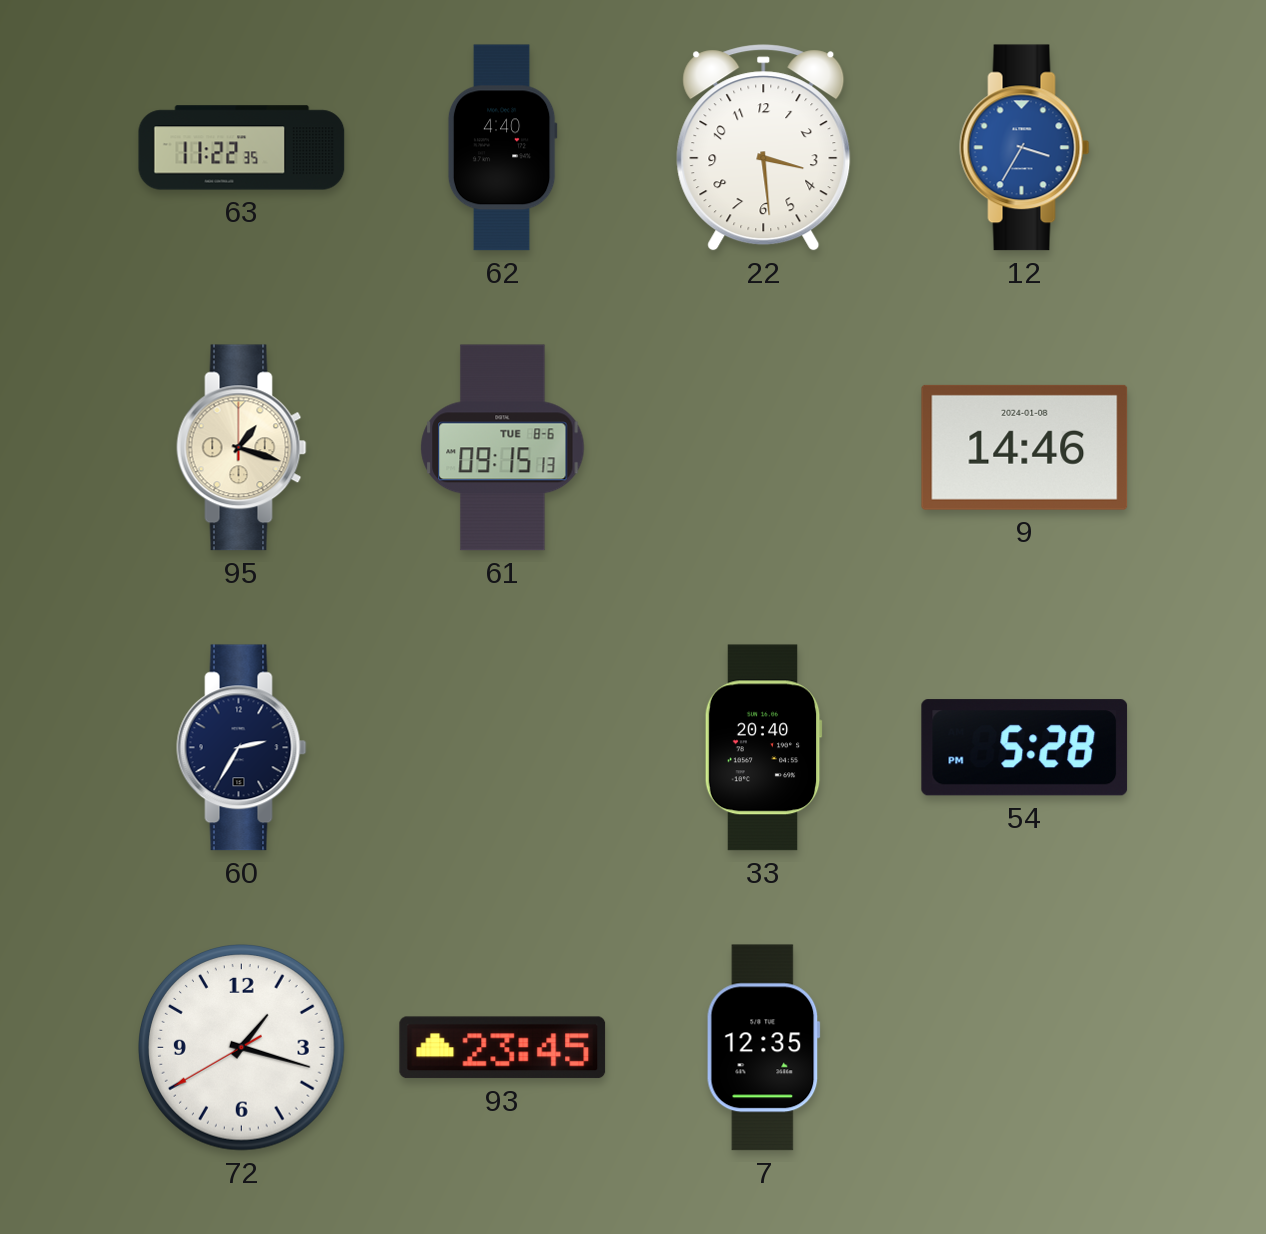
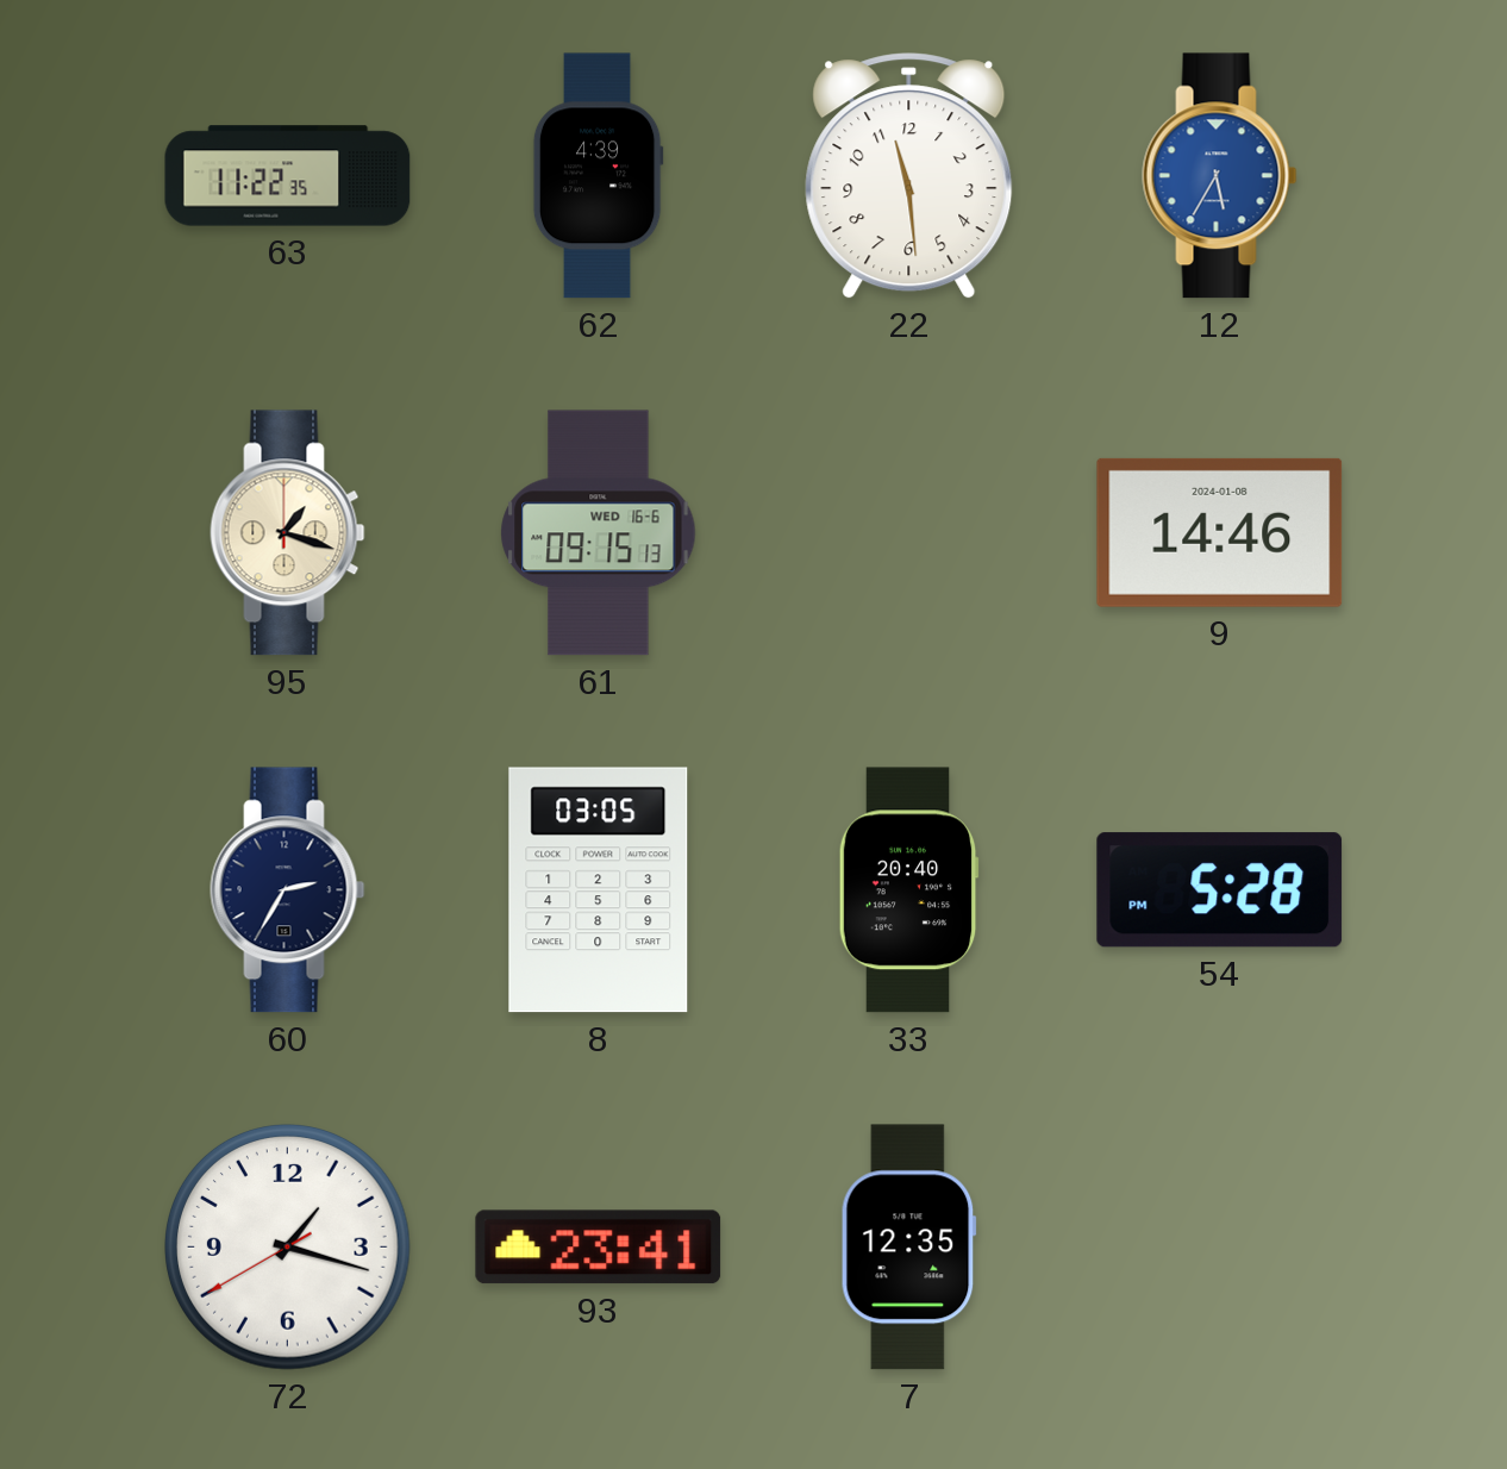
62: 4:40 -> 4:39 (598, 176)
22: 3:29 -> 11:29 (909, 176)
12: 3:35 -> 5:35 (1220, 176)
61 date: TUE 8-6 -> WED 16-6 (599, 533)
8: none -> 03:05 (599, 890)
93: 23:45 -> 23:41 (599, 1248)
